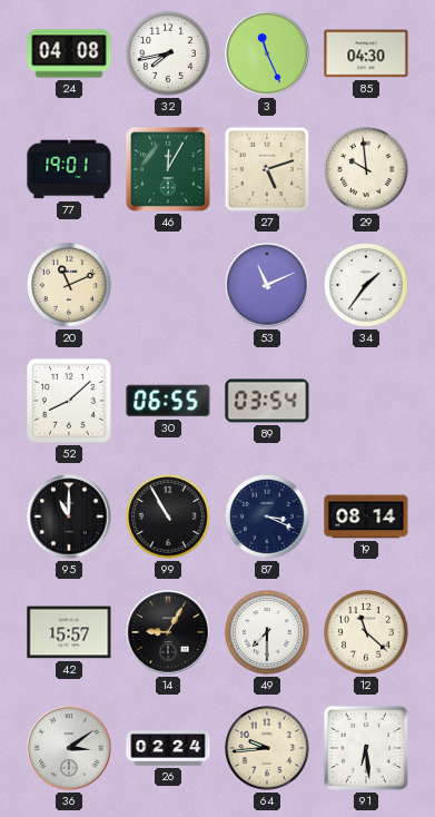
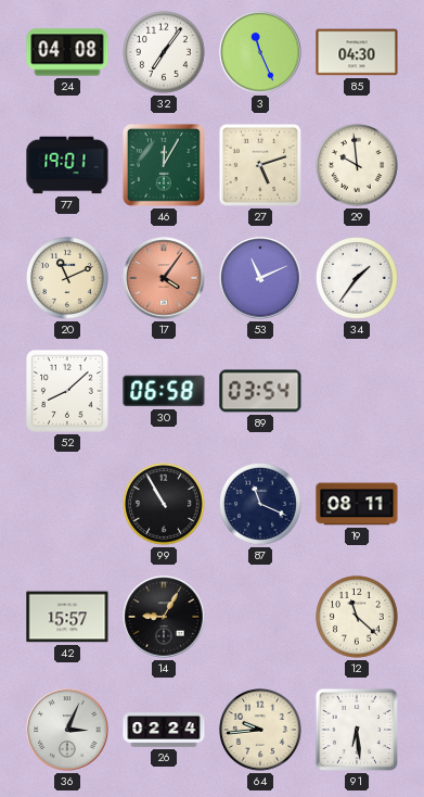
32: 7:43 -> 7:06 (165, 53)
17: none -> 4:06 (164, 278)
30: 06:55 -> 06:58 (164, 391)
95: 11:00 -> none (69, 516)
87: 3:19 -> 11:19 (261, 505)
19: 08:14 -> 08:11 (357, 504)
49: 7:30 -> none (268, 633)
36: 3:09 -> 3:04 (67, 730)
